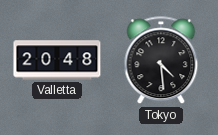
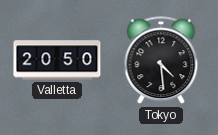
Valletta: 20:48 -> 20:50 (57, 60)
